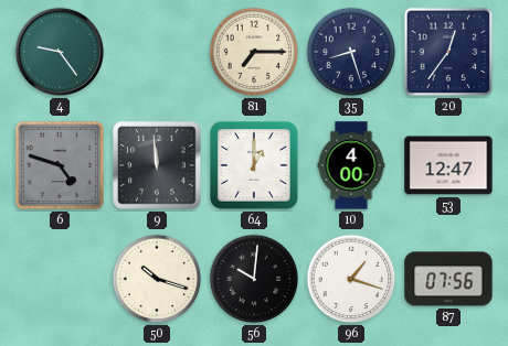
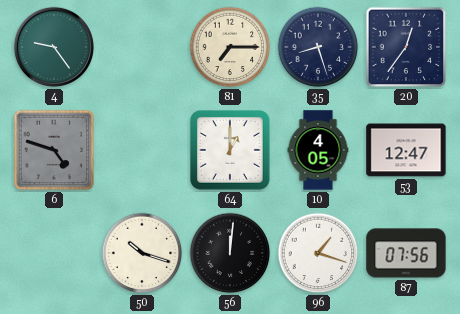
9: 11:59 -> none (157, 165)
10: 4:00 -> 4:05 (318, 150)
56: 10:01 -> 12:01 (230, 253)
